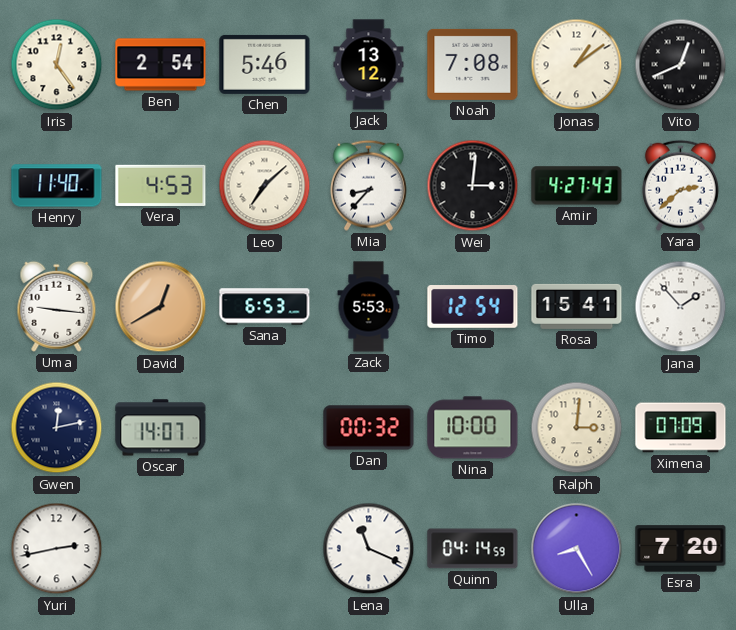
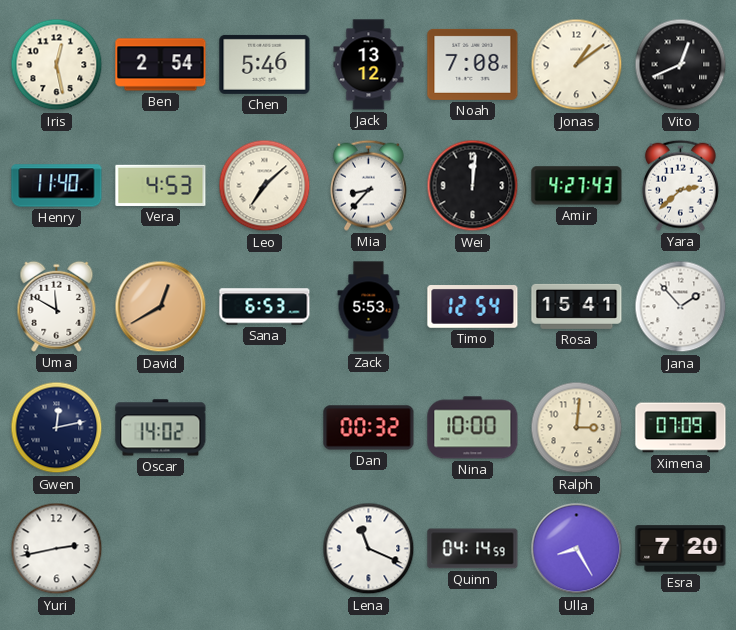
Iris: 12:24 -> 12:28 (57, 65)
Wei: 3:01 -> 12:01 (473, 186)
Uma: 9:16 -> 11:50 (57, 306)
Oscar: 14:07 -> 14:02 (161, 428)
